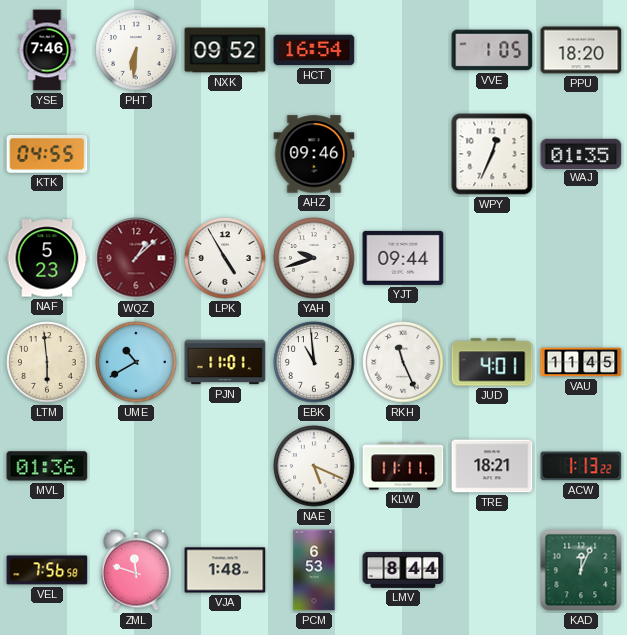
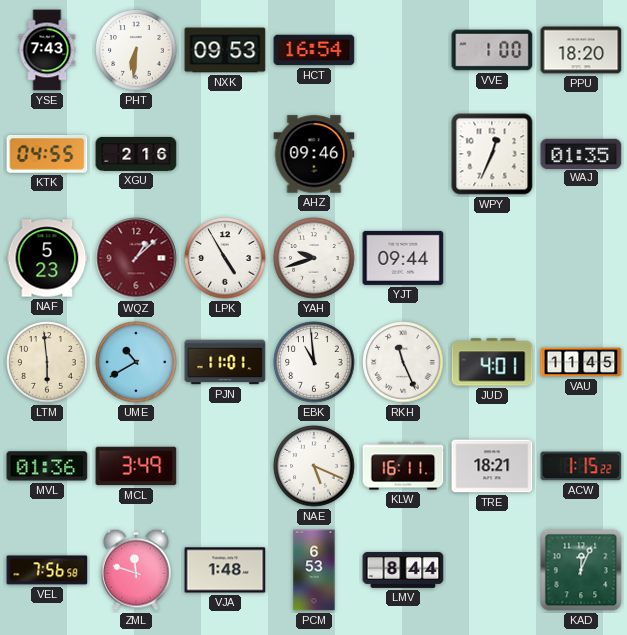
YSE: 7:46 -> 7:43 (47, 50)
NXK: 09:52 -> 09:53 (225, 50)
VVE: 1:05 -> 1:00 (492, 50)
XGU: none -> 2:16 (136, 154)
MCL: none -> 3:49 (136, 466)
KLW: 11:11 -> 16:11 (403, 466)
ACW: 1:13 -> 1:15 (581, 466)
